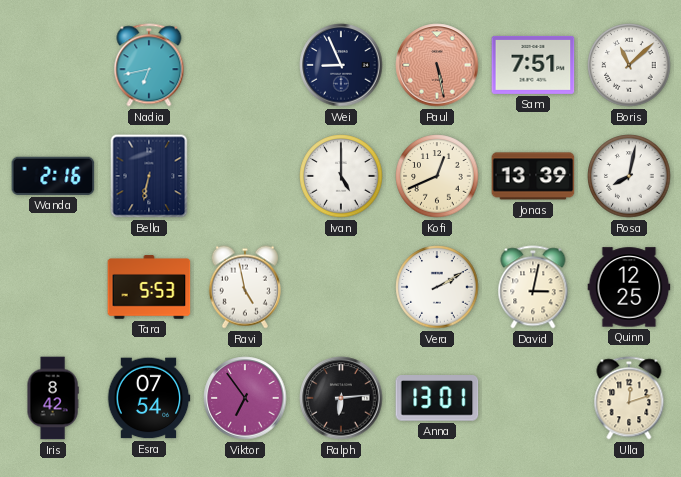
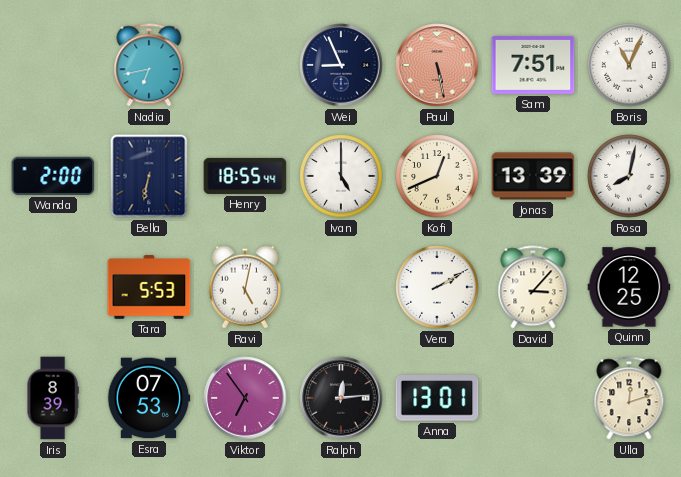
Boris: 11:08 -> 11:04 (629, 65)
Wanda: 2:16 -> 2:00 (53, 176)
Henry: none -> 18:55 (245, 176)
Ravi: 4:58 -> 5:02 (245, 287)
David: 3:02 -> 3:07 (533, 287)
Iris: 8:42 -> 8:39 (53, 398)
Esra: 07:54 -> 07:53 (149, 398)
Ralph: 6:14 -> 12:14 (341, 398)
